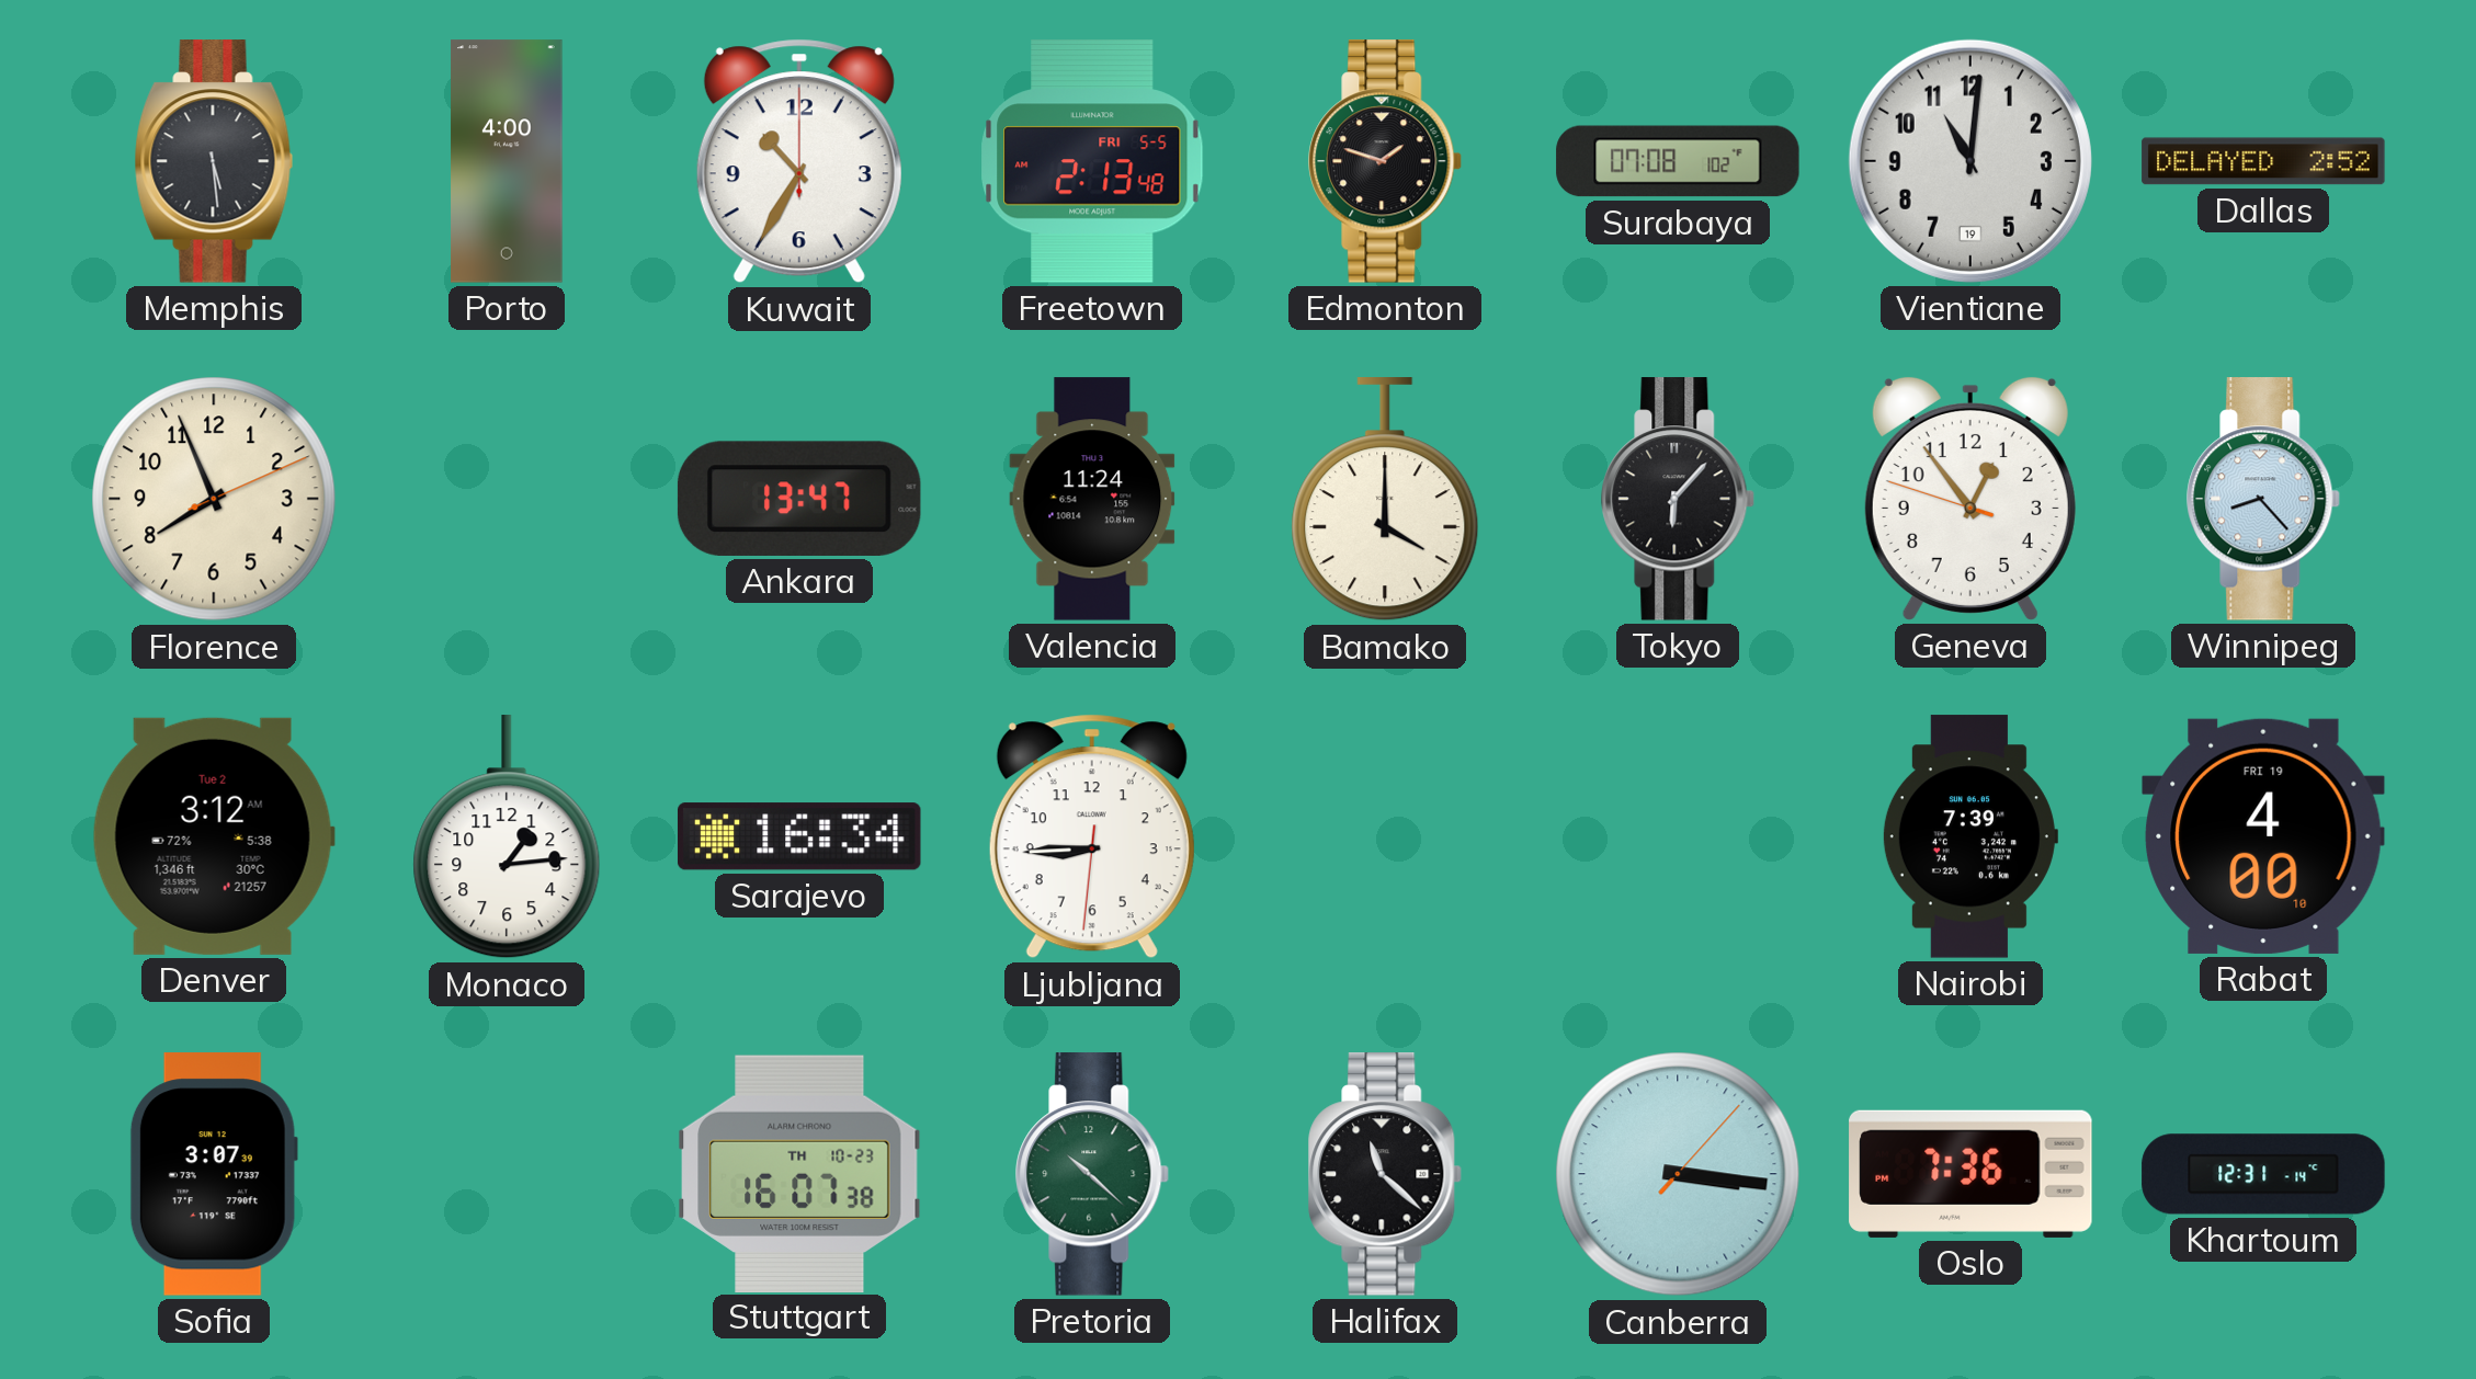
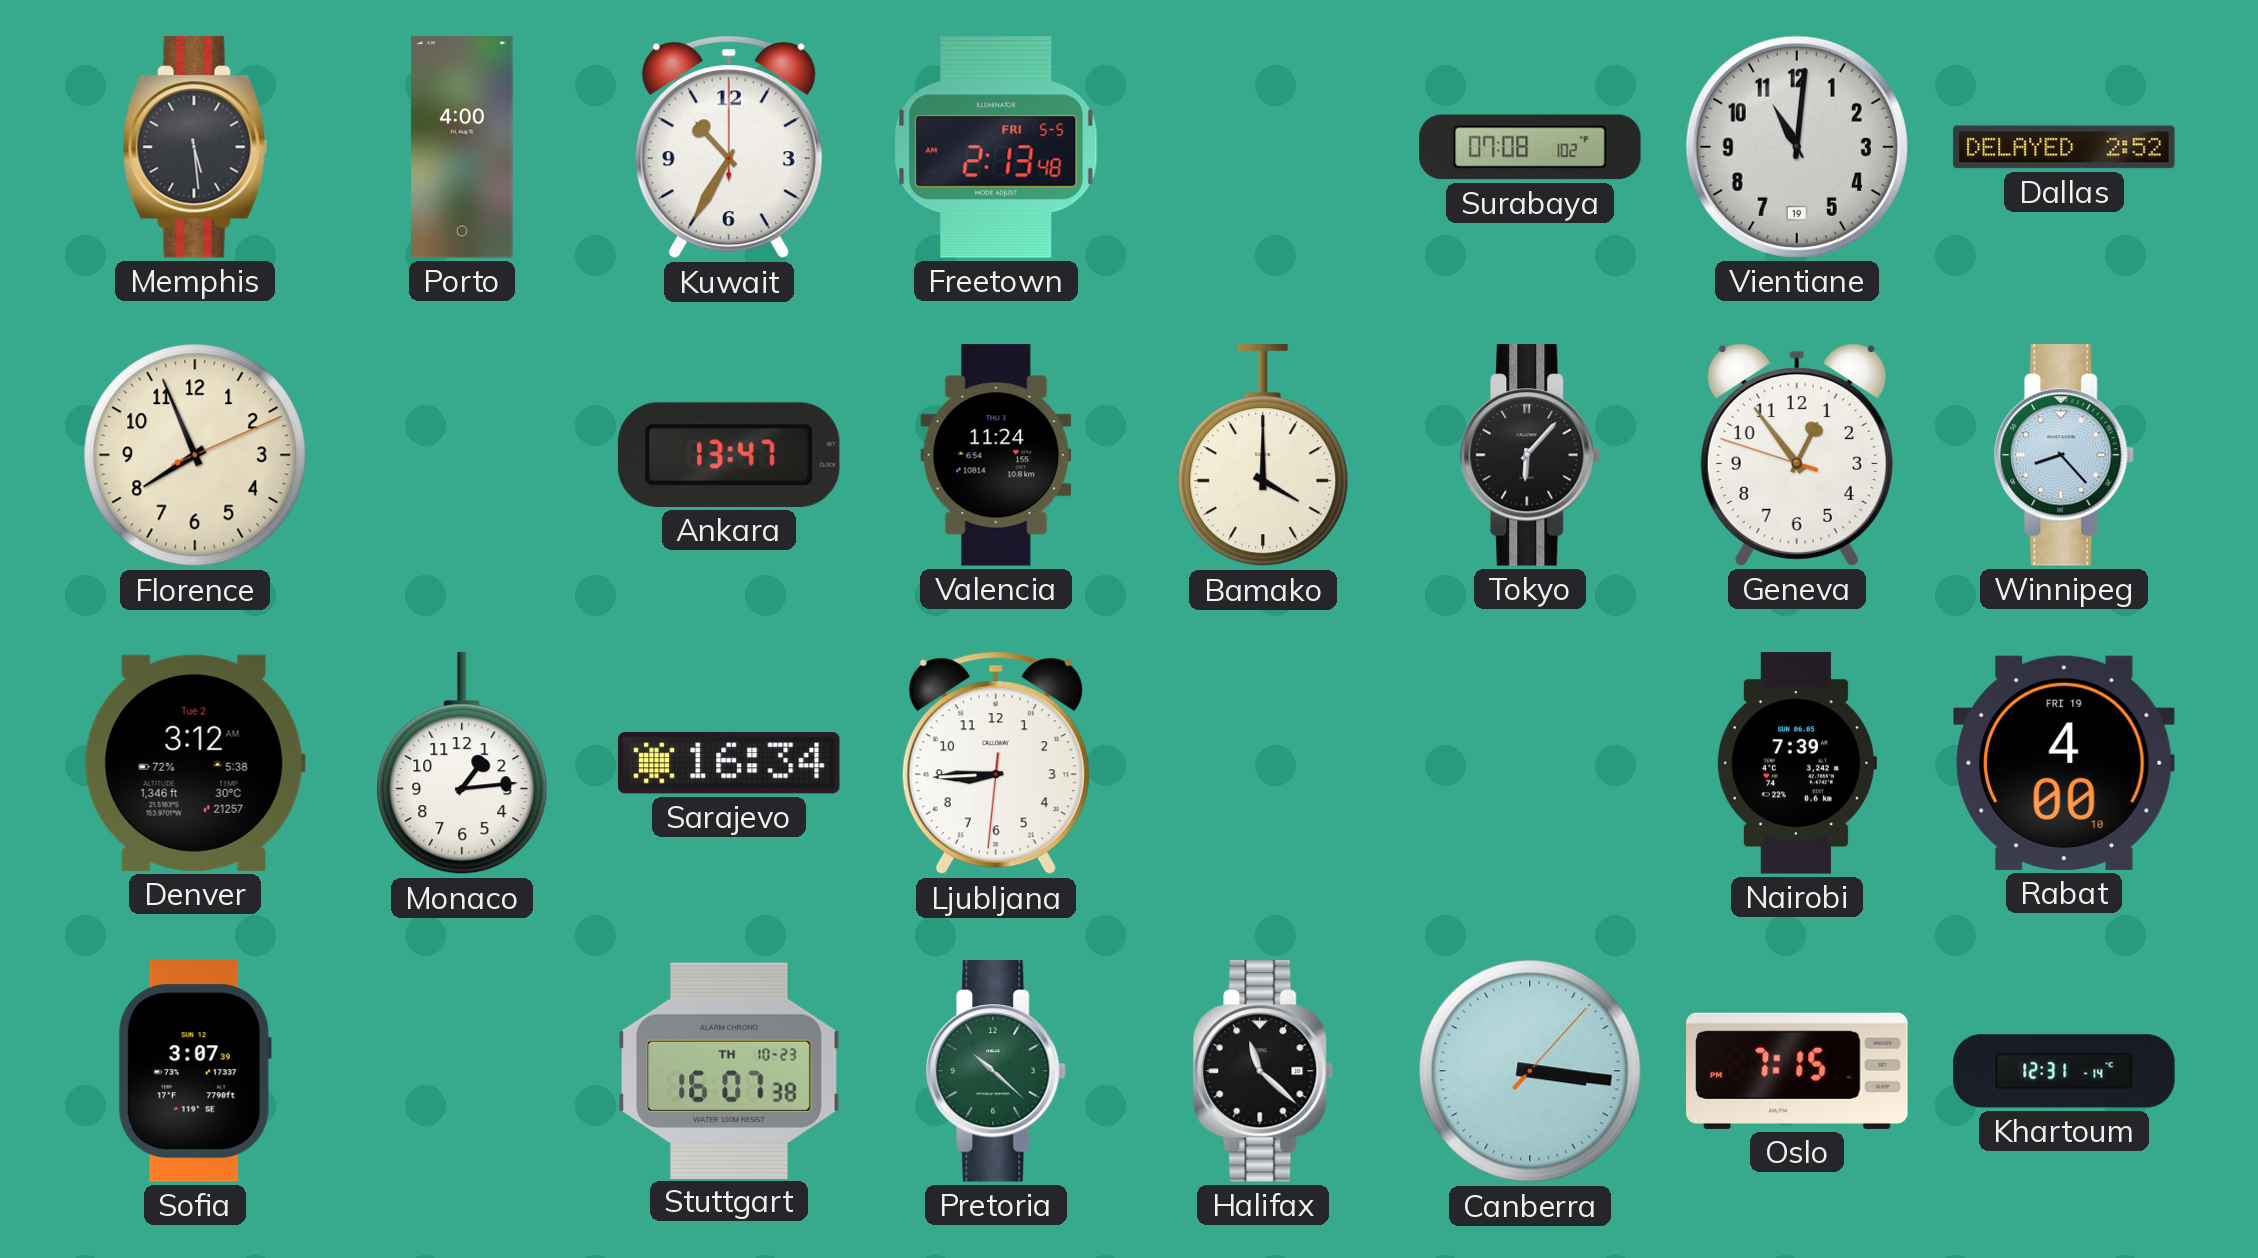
Edmonton: 1:48 -> none (1386, 161)
Oslo: 7:36 -> 7:15 (1797, 1071)
